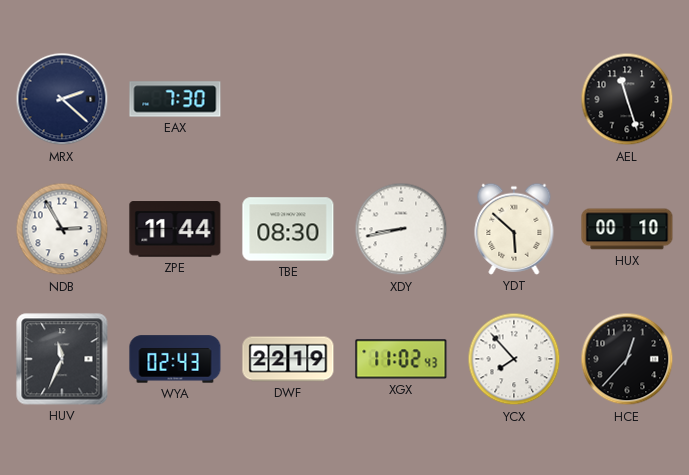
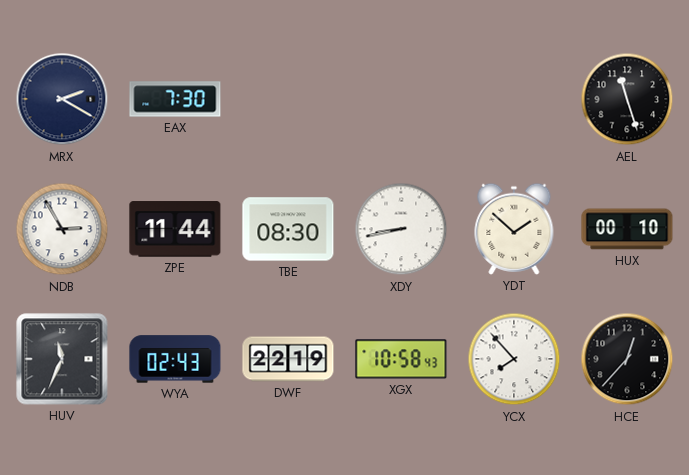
MRX: 2:22 -> 2:20 (62, 99)
YDT: 5:52 -> 1:52 (514, 229)
XGX: 11:02 -> 10:58 (401, 359)
